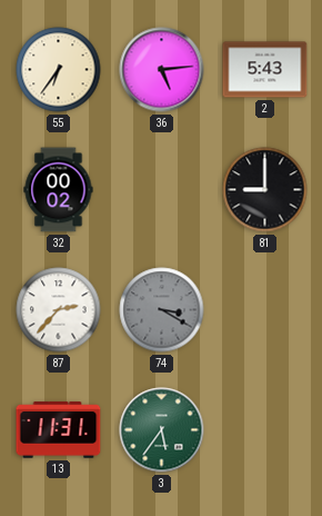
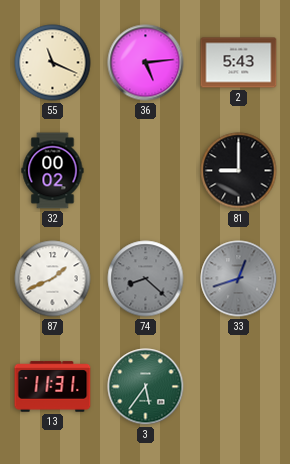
55: 6:36 -> 11:19 (53, 63)
87: 2:37 -> 1:41 (53, 279)
74: 3:20 -> 8:22 (146, 279)
33: none -> 12:42 (239, 279)
